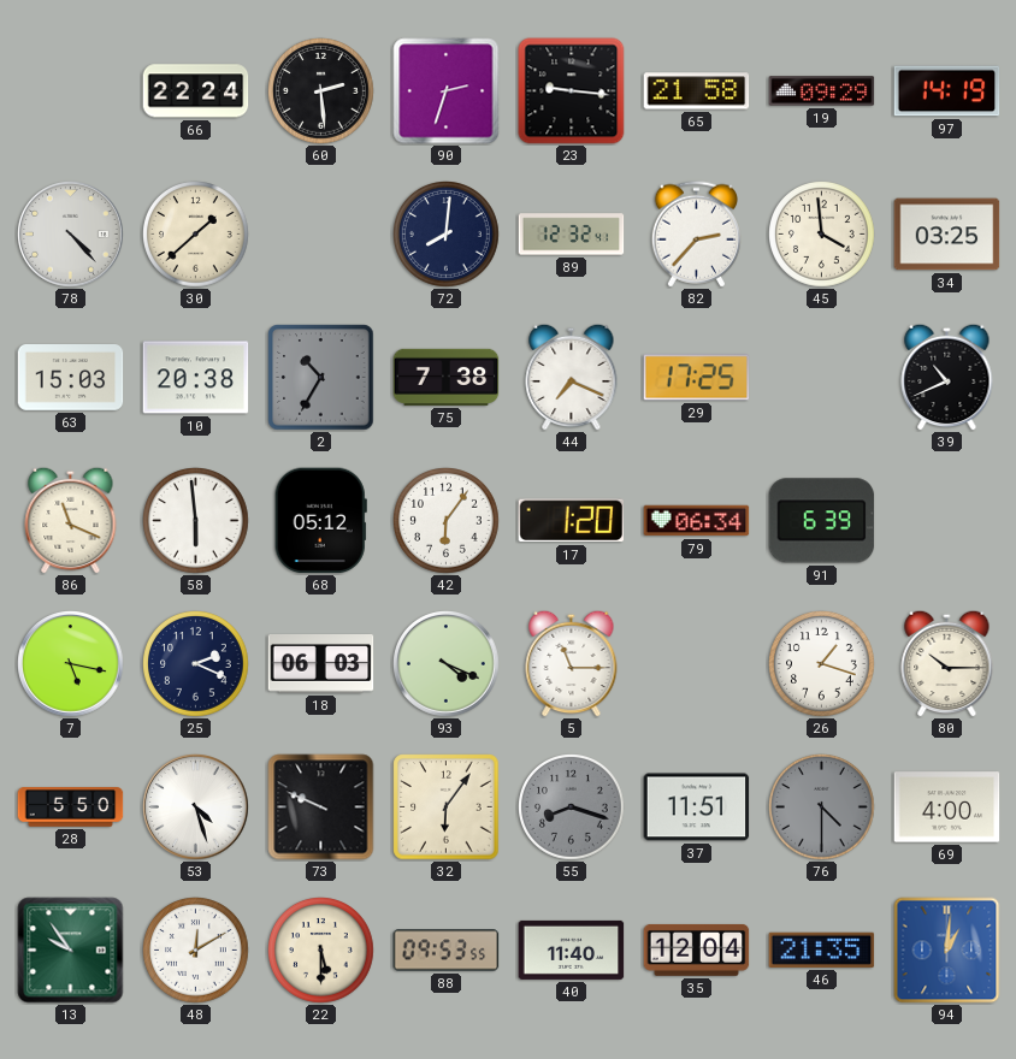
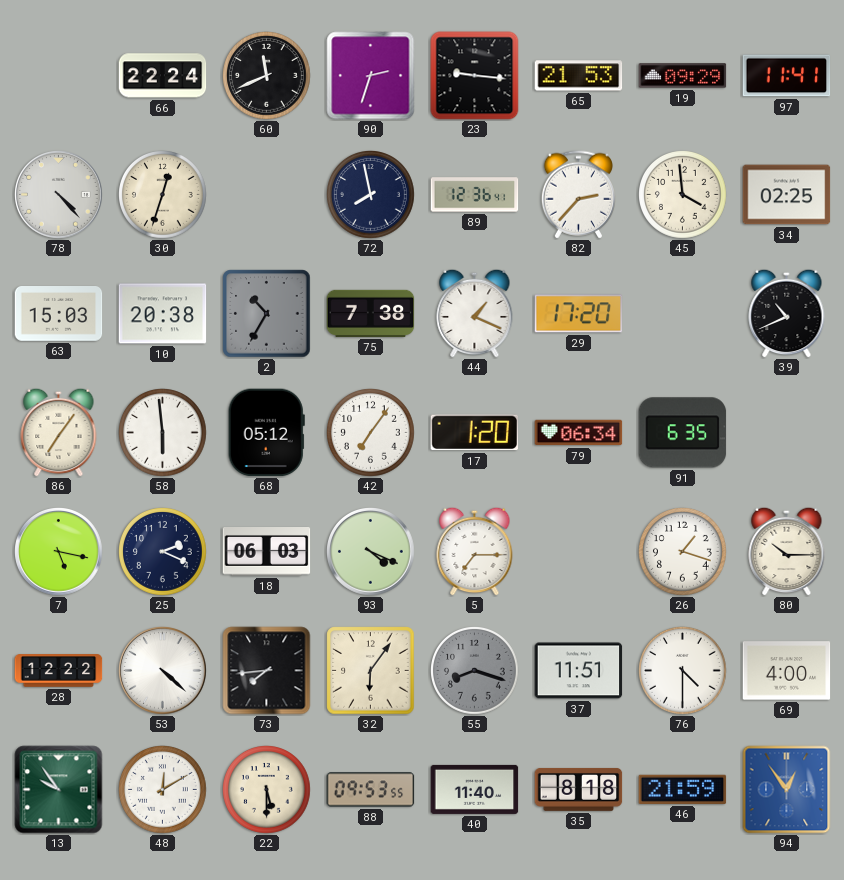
60: 2:29 -> 11:41 (267, 76)
65: 21:58 -> 21:53 (579, 76)
97: 14:19 -> 11:41 (787, 76)
30: 1:38 -> 12:33 (163, 195)
72: 8:01 -> 7:58 (371, 195)
89: 12:32 -> 12:36 (475, 195)
34: 03:25 -> 02:25 (787, 195)
44: 7:19 -> 1:19 (475, 313)
29: 17:25 -> 17:20 (579, 314)
86: 11:19 -> 7:06 (59, 432)
42: 6:06 -> 7:06 (371, 433)
91: 6:39 -> 6:35 (683, 433)
5: 11:15 -> 7:15 (475, 551)
28: 5:50 -> 12:22 (59, 671)
53: 4:27 -> 4:22 (163, 671)
73: 9:49 -> 7:44 (267, 671)
76 dial: grey -> white (683, 671)
35: 12:04 -> 8:18 (579, 790)
46: 21:35 -> 21:59 (683, 789)
94: 1:01 -> 12:54 (787, 790)
